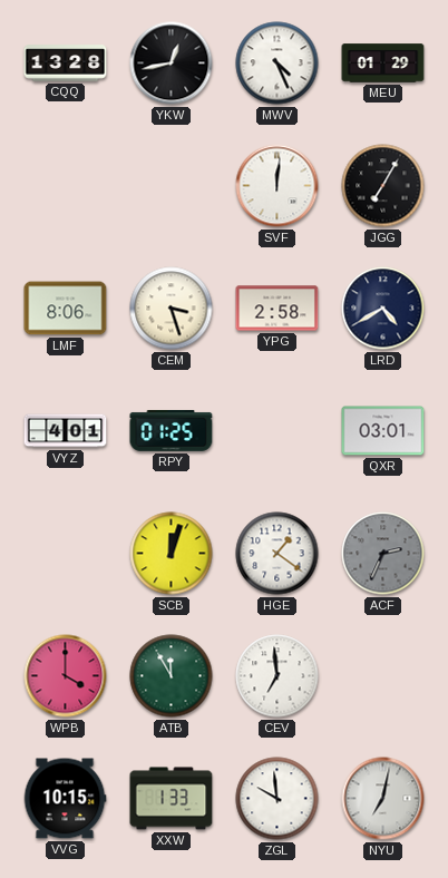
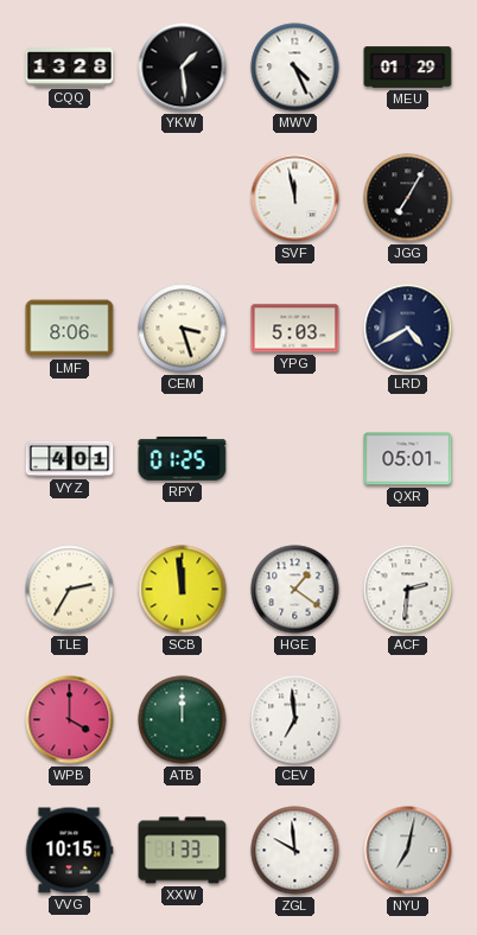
YKW: 12:43 -> 1:29 (183, 68)
SVF: 12:01 -> 11:58 (295, 198)
YPG: 2:58 -> 5:03 (295, 329)
QXR: 03:01 -> 05:01 (408, 459)
TLE: none -> 2:35 (70, 590)
SCB: 12:03 -> 11:59 (183, 590)
ACF: 2:34 -> 2:31 (408, 590)
ACF dial: grey -> white (408, 590)
ATB: 11:55 -> 12:00 (183, 720)
